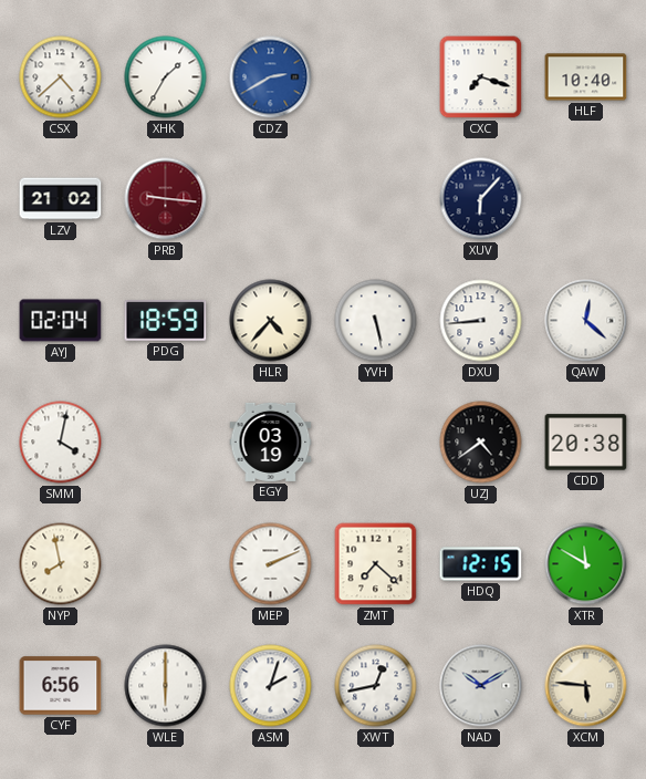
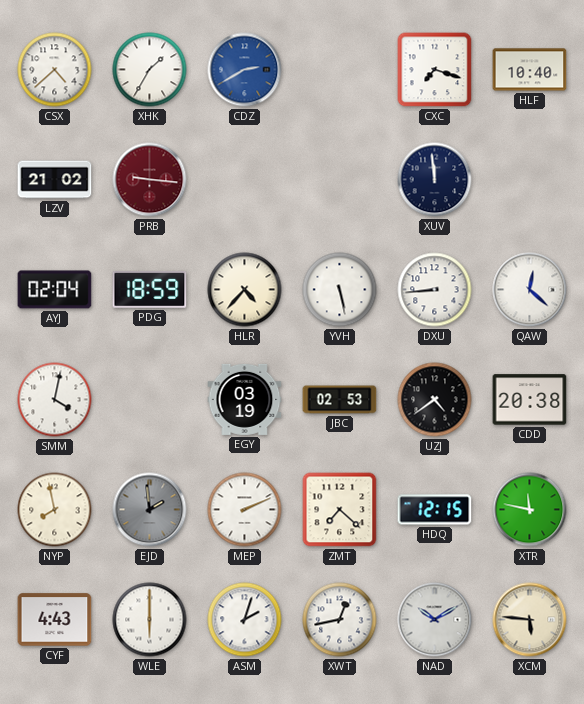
XUV: 6:07 -> 11:59 (435, 180)
JBC: none -> 02:53 (340, 400)
EJD: none -> 1:59 (150, 510)
XTR: 11:50 -> 11:47 (530, 510)
CYF: 6:56 -> 4:43 (55, 620)
